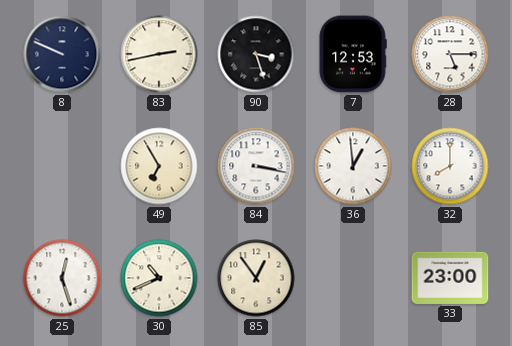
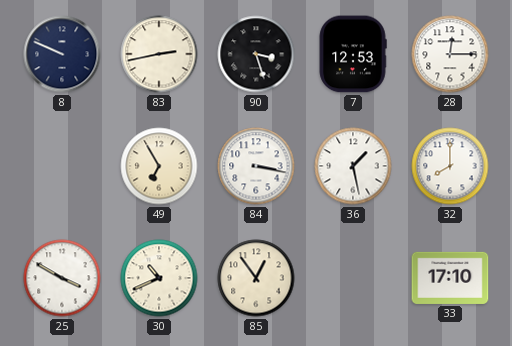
28: 5:15 -> 12:15 (450, 54)
36: 12:59 -> 1:28 (353, 166)
25: 12:27 -> 3:50 (62, 278)
33: 23:00 -> 17:10 (450, 278)
